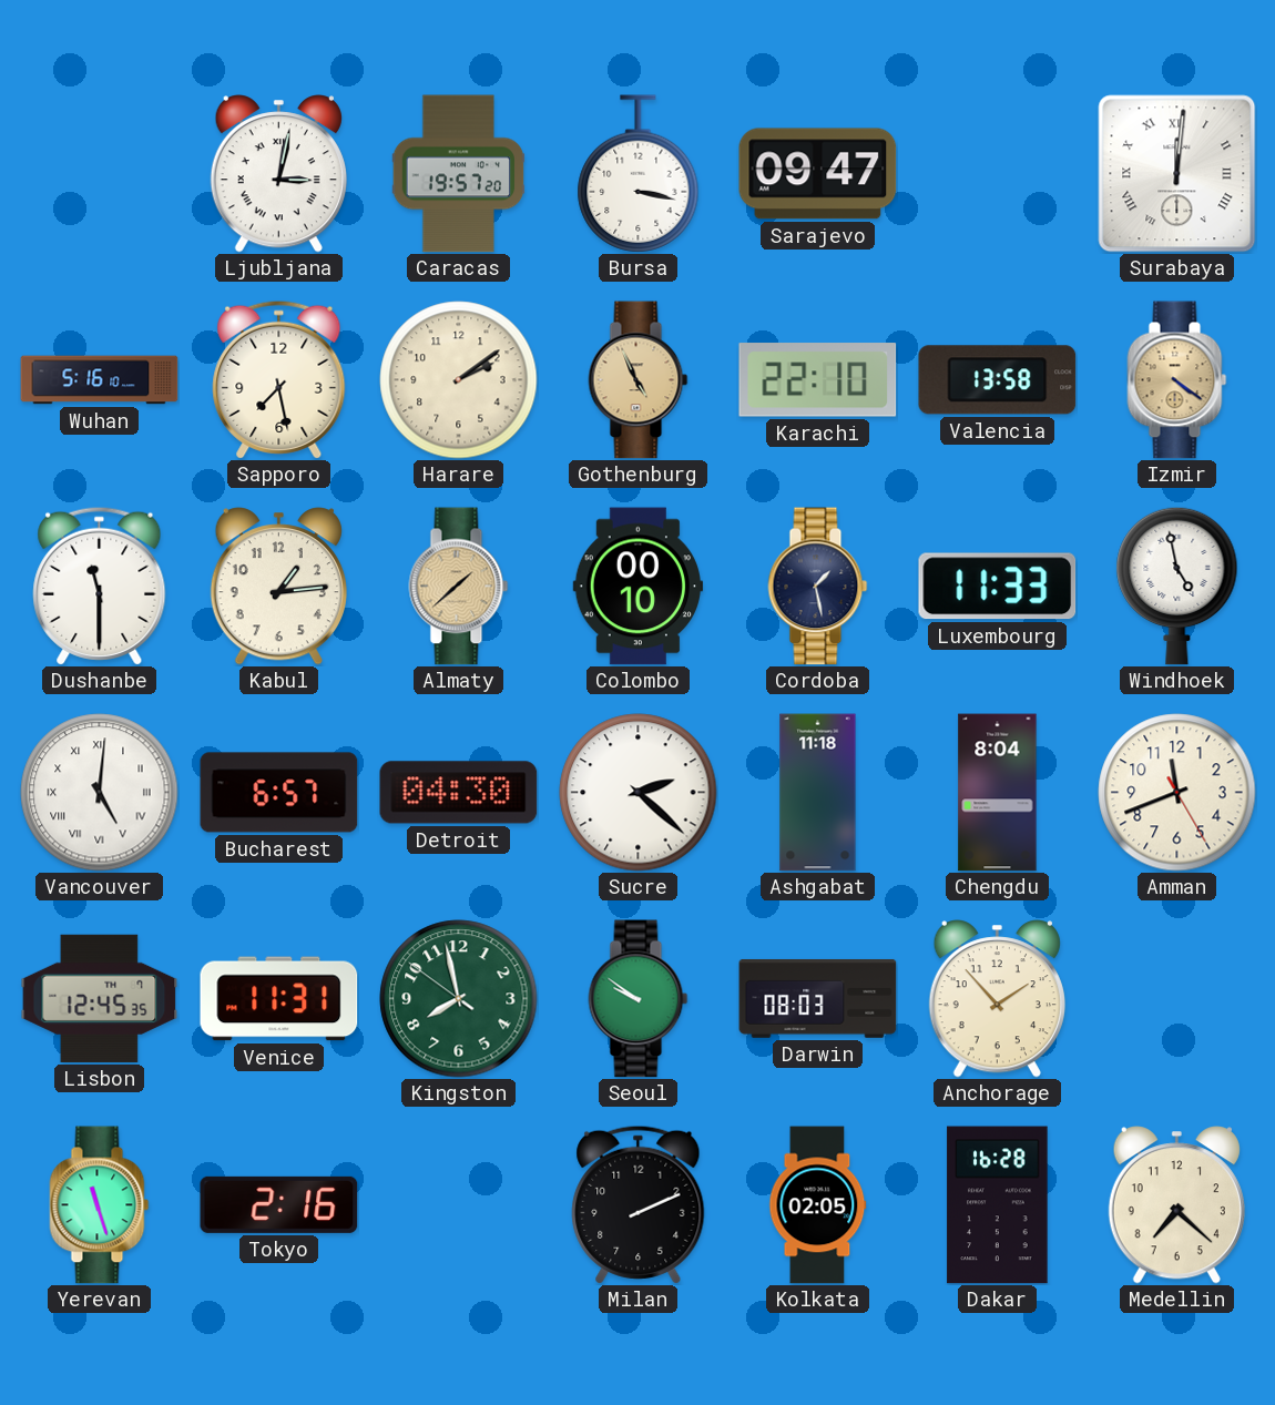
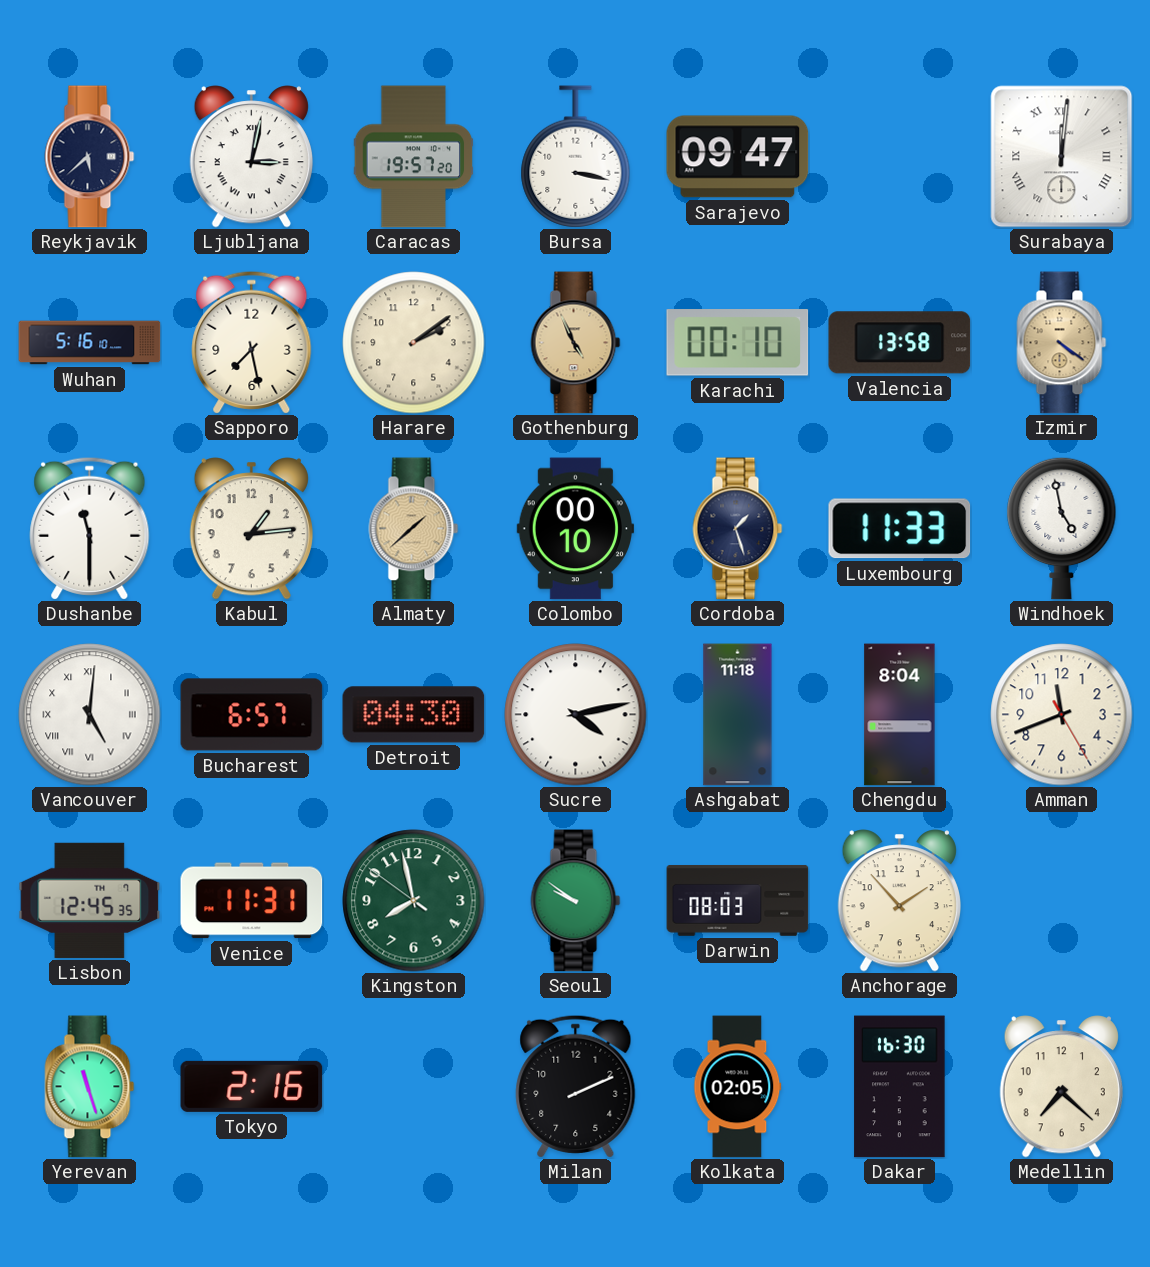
Reykjavik: none -> 5:38 (90, 157)
Karachi: 22:10 -> 00:10 (738, 343)
Cordoba: 1:28 -> 1:27 (738, 529)
Sucre: 2:22 -> 4:13 (576, 715)
Dakar: 16:28 -> 16:30 (900, 1087)
